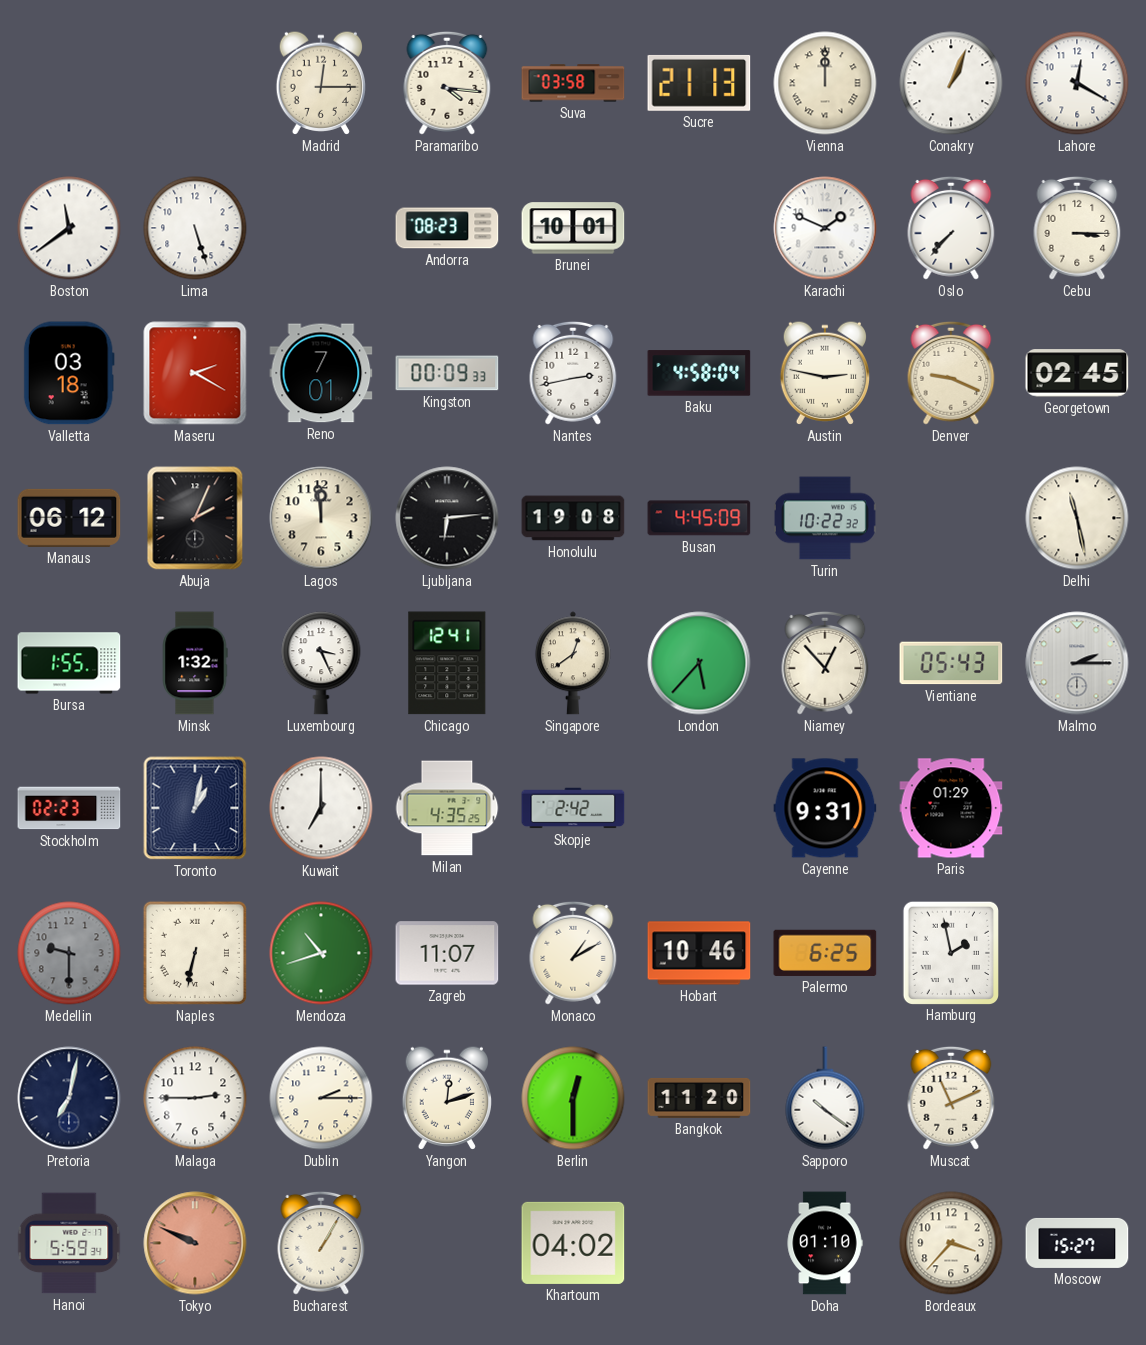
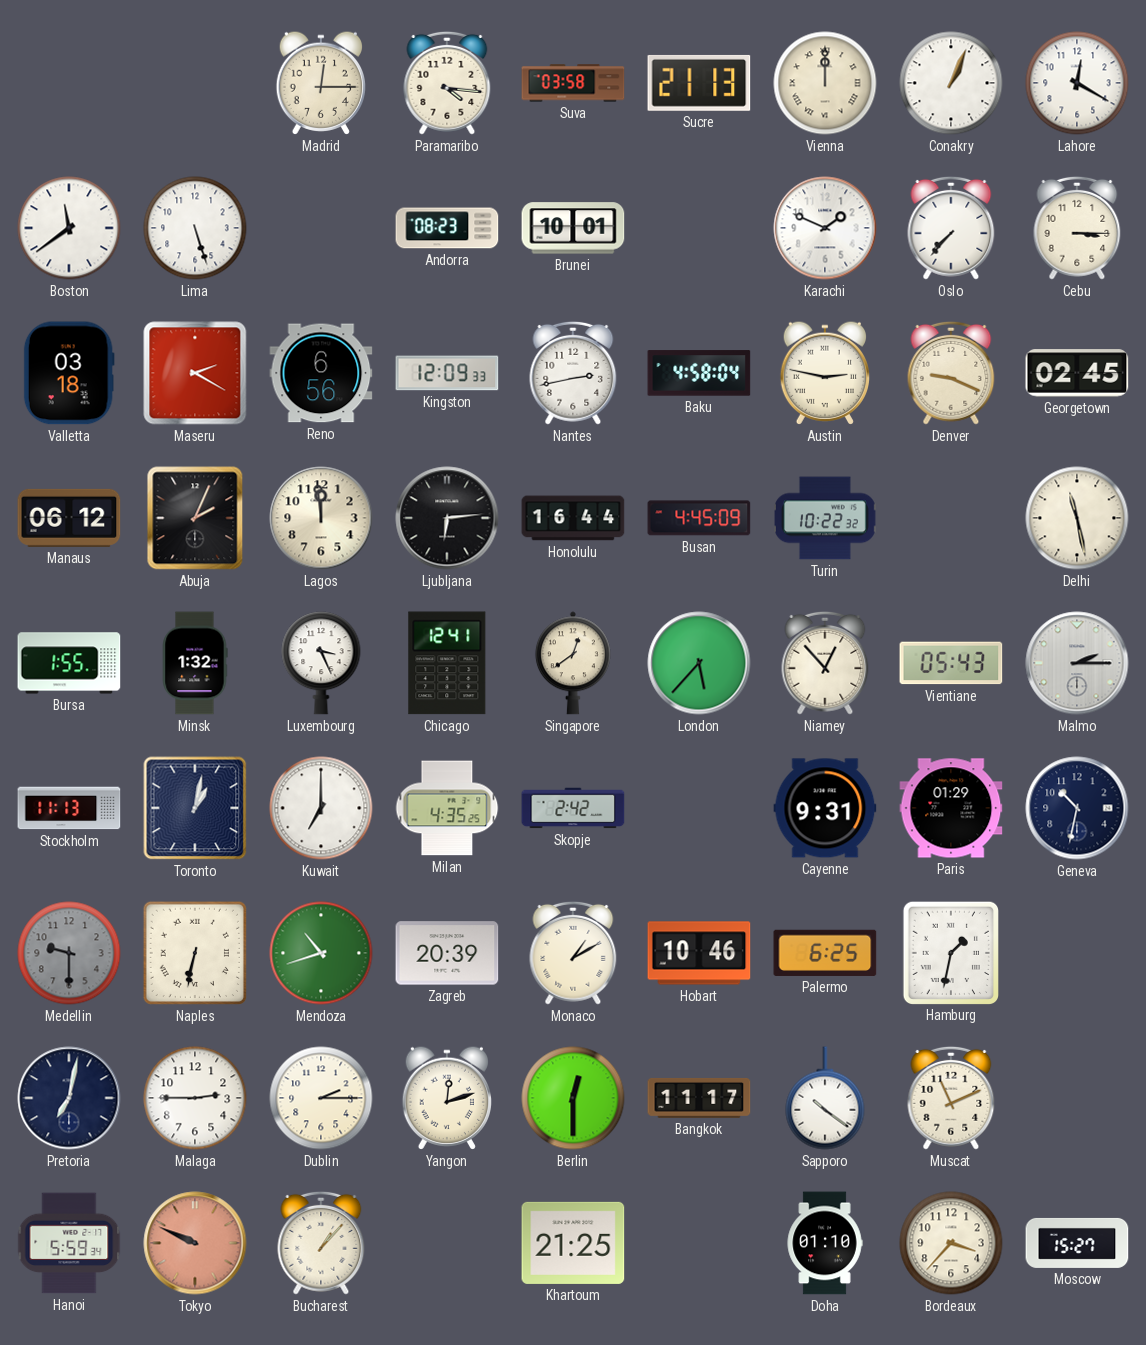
Reno: 7:01 -> 6:56 (321, 373)
Kingston: 00:09 -> 12:09 (447, 373)
Honolulu: 19:08 -> 16:44 (573, 518)
Stockholm: 02:23 -> 11:13 (69, 808)
Geneva: none -> 10:32 (1077, 808)
Zagreb: 11:07 -> 20:39 (447, 953)
Hamburg: 1:58 -> 1:32 (950, 952)
Bangkok: 11:20 -> 11:17 (699, 1098)
Bucharest: 1:05 -> 1:07 (321, 1243)
Khartoum: 04:02 -> 21:25 (573, 1243)
